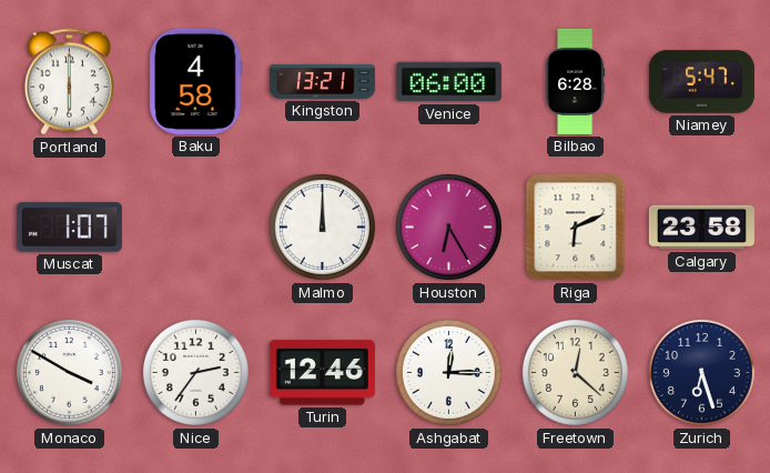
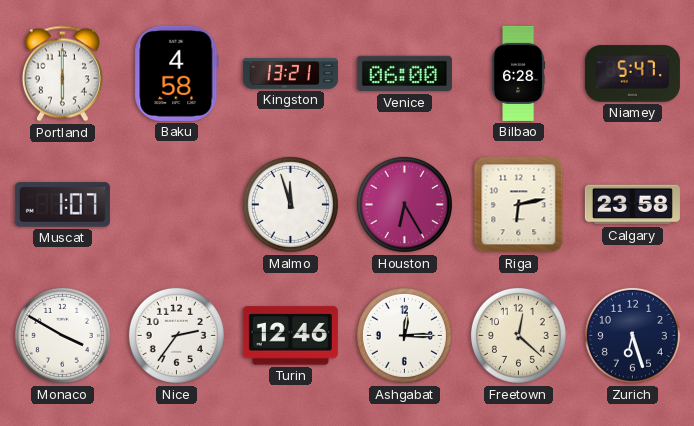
Malmo: 12:00 -> 11:57 (290, 204)
Riga: 6:11 -> 6:13 (519, 205)
